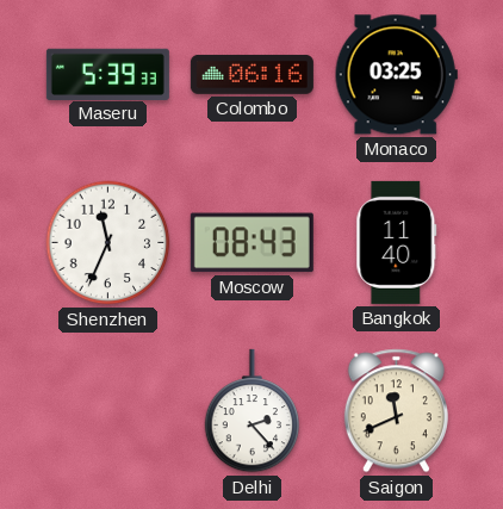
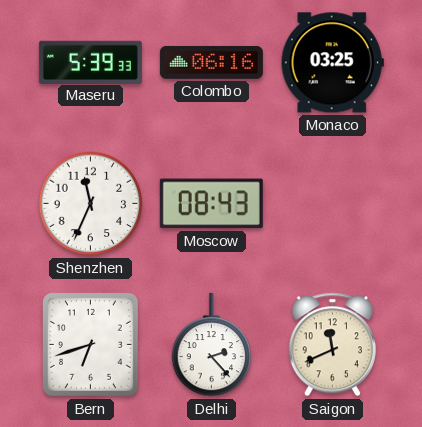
Bangkok: 11:40 -> none (397, 242)
Bern: none -> 6:42 (90, 344)
